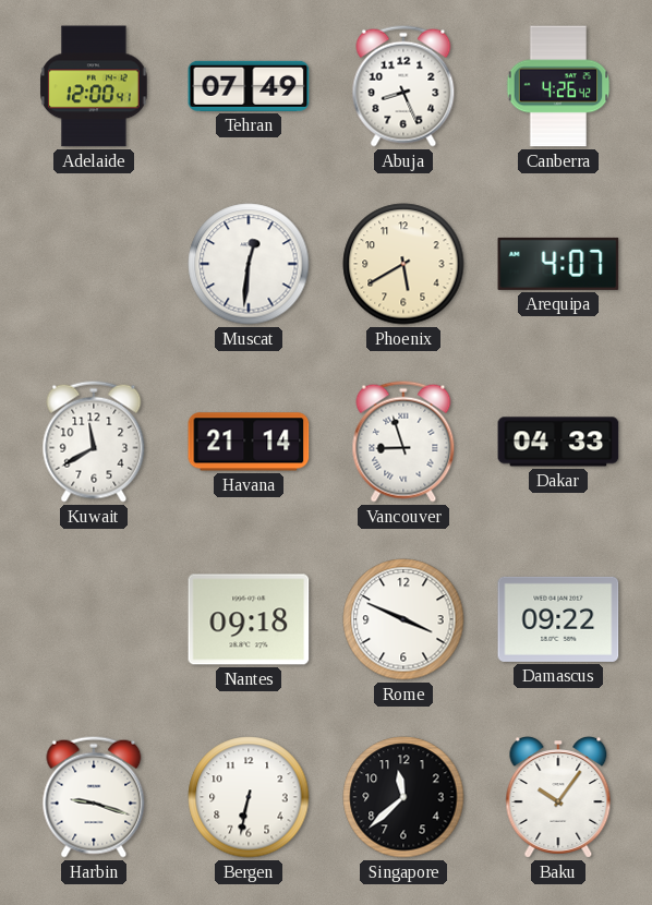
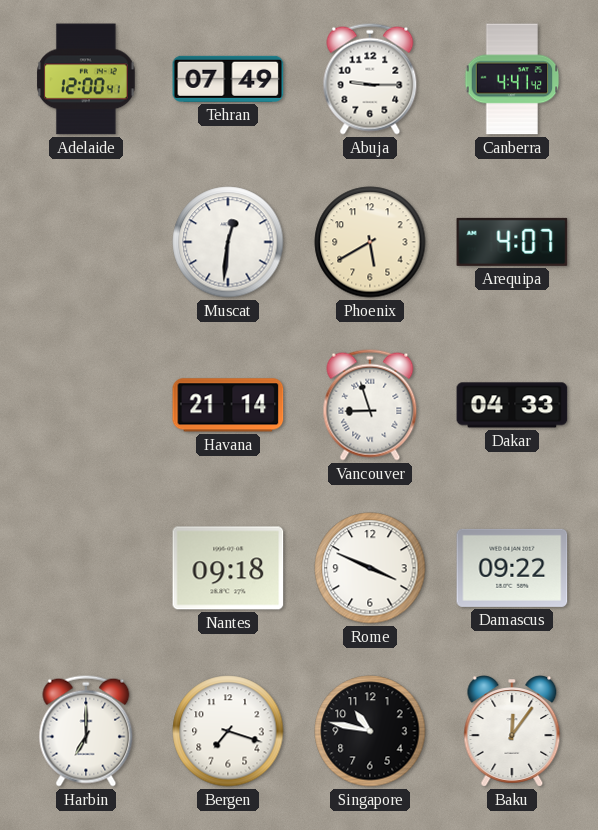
Abuja: 8:26 -> 9:15 (370, 79)
Canberra: 4:26 -> 4:41 (512, 79)
Kuwait: 11:40 -> none (94, 442)
Harbin: 9:18 -> 7:00 (86, 731)
Bergen: 6:32 -> 7:18 (228, 731)
Singapore: 11:38 -> 10:47 (370, 731)
Baku: 10:06 -> 12:06 (512, 731)
